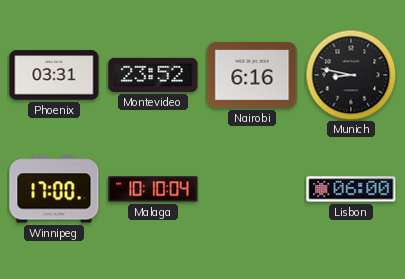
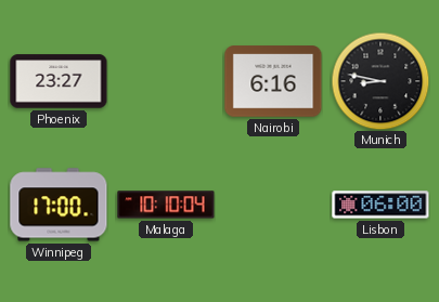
Phoenix: 03:31 -> 23:27 (59, 81)
Montevideo: 23:52 -> none (153, 75)
